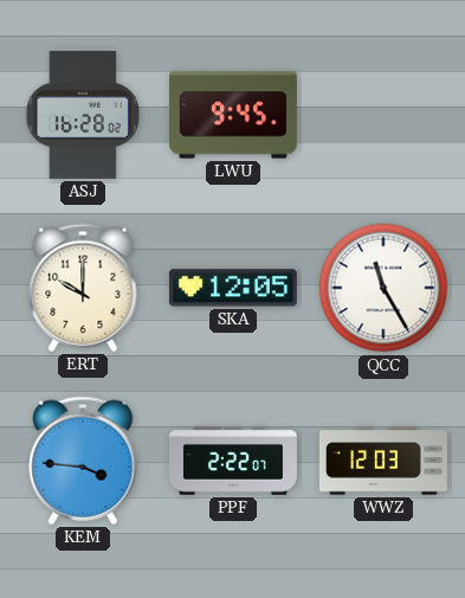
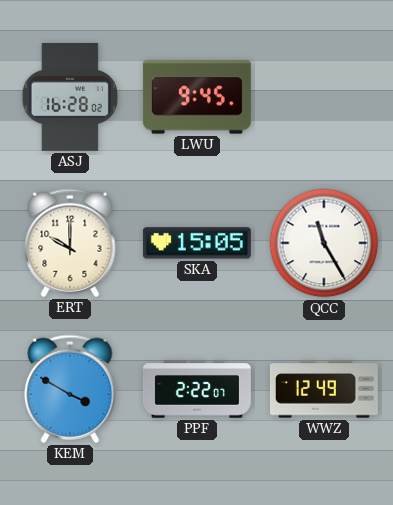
SKA: 12:05 -> 15:05 (197, 243)
KEM: 3:46 -> 3:50 (70, 389)
WWZ: 12:03 -> 12:49 (324, 389)
